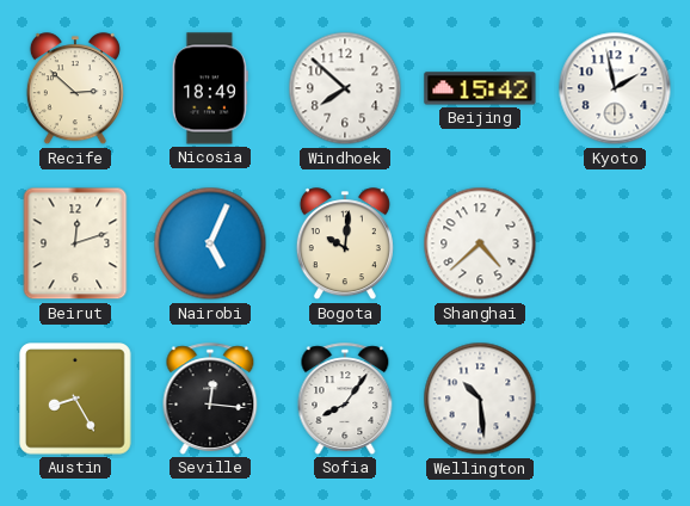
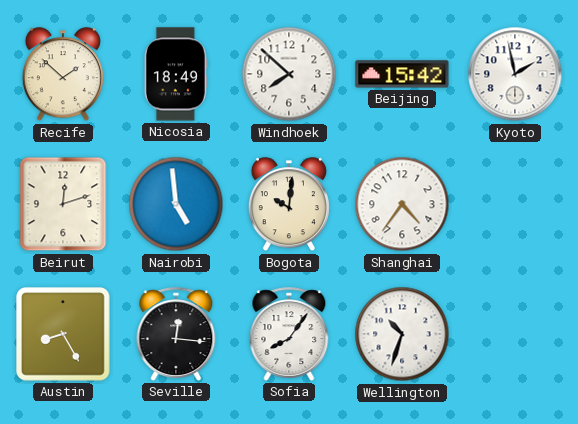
Recife: 2:52 -> 1:52 (63, 75)
Nairobi: 5:04 -> 4:59 (176, 204)
Shanghai: 4:38 -> 4:36 (402, 204)
Wellington: 10:29 -> 10:33 (402, 334)
